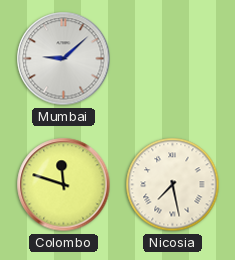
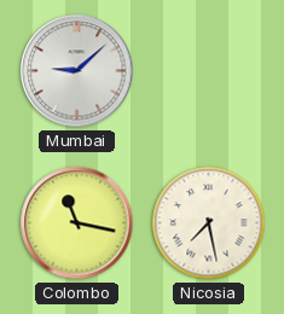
Colombo: 11:48 -> 11:17 (77, 223)
